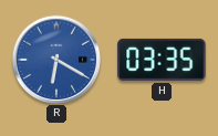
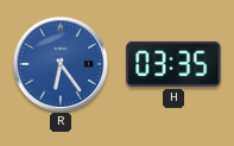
R: 6:20 -> 6:24 (59, 63)
